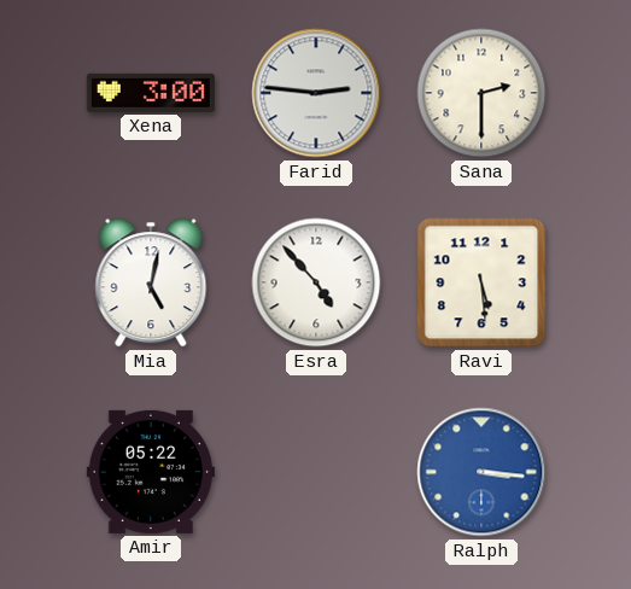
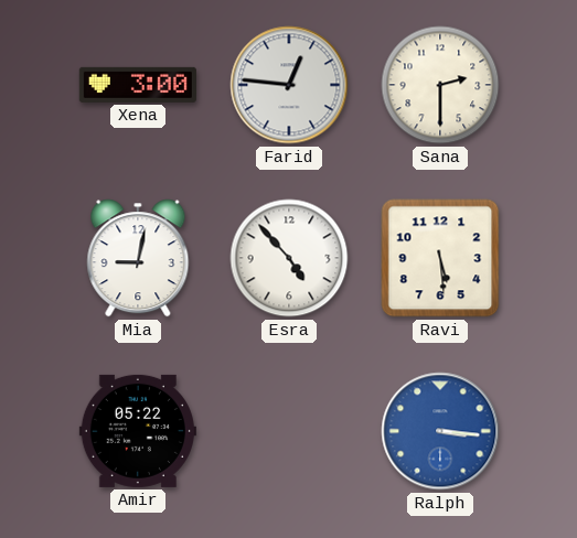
Farid: 2:46 -> 12:46 (289, 85)
Mia: 5:02 -> 9:02 (138, 258)
